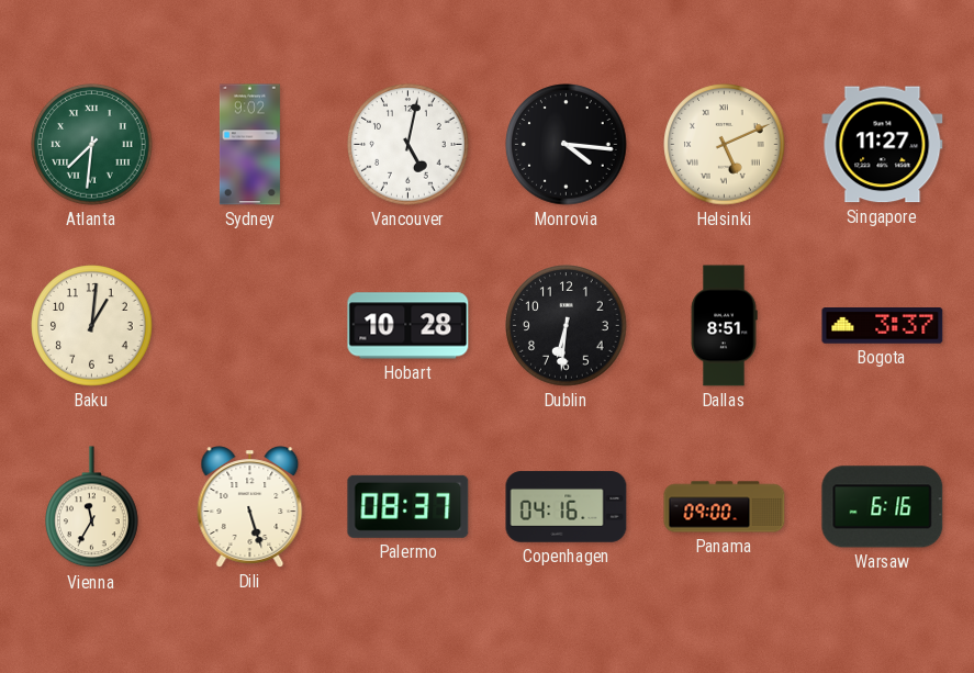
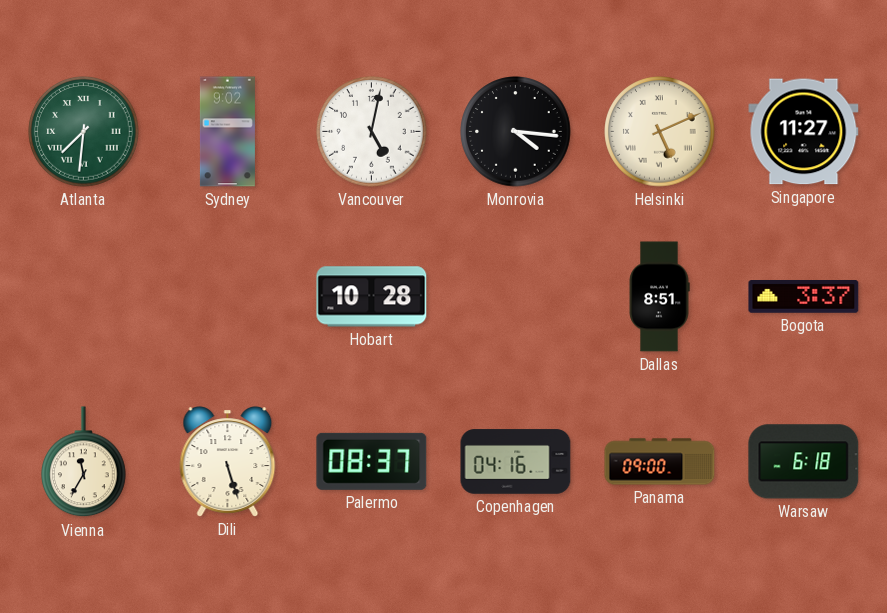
Baku: 1:01 -> none (92, 326)
Dublin: 6:31 -> none (567, 326)
Warsaw: 6:16 -> 6:18 (804, 462)
